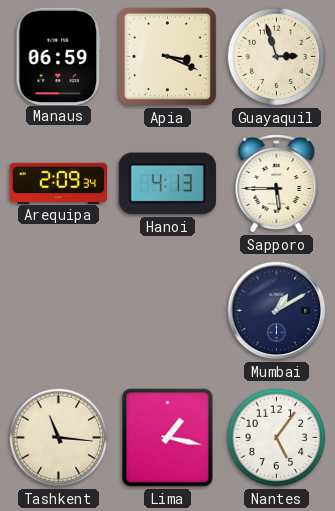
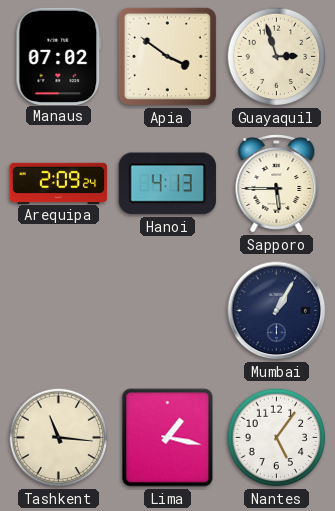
Manaus: 06:59 -> 07:02 (59, 56)
Apia: 3:19 -> 3:51 (167, 56)
Arequipa: 2:09:34 -> 2:09:24 (59, 183)
Mumbai: 1:10 -> 1:05 (277, 311)
